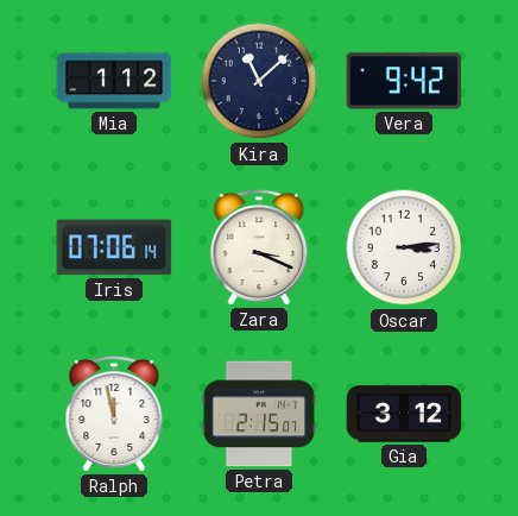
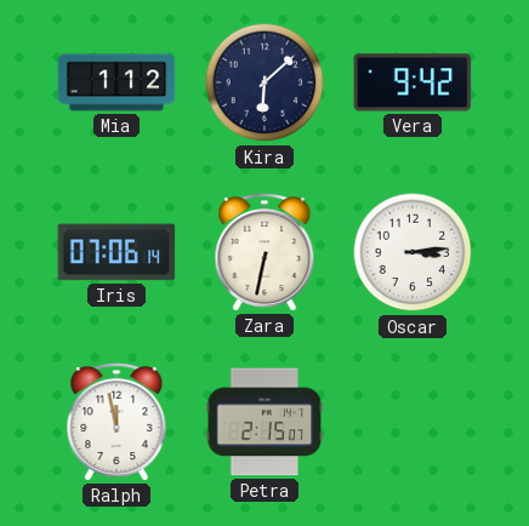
Kira: 11:08 -> 6:08 (264, 82)
Zara: 3:19 -> 6:32 (264, 252)
Gia: 3:12 -> none (404, 414)
